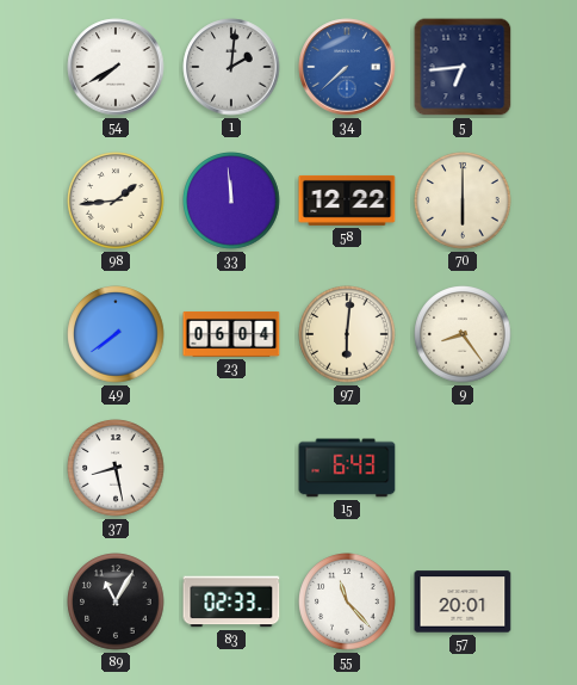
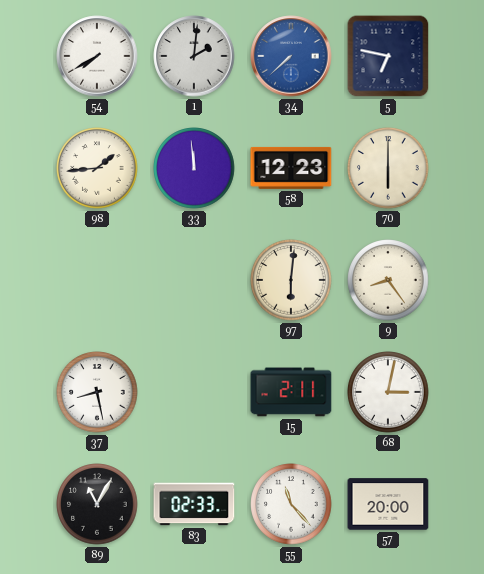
5: 6:44 -> 6:47 (388, 56)
58: 12:22 -> 12:23 (291, 168)
49: 7:39 -> none (116, 334)
23: 06:04 -> none (231, 334)
15: 6:43 -> 2:11 (291, 392)
68: none -> 3:02 (388, 392)
57: 20:01 -> 20:00 (388, 504)
